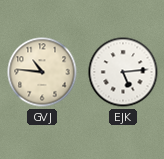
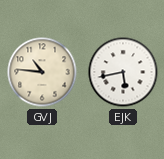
EJK: 5:14 -> 5:43 (123, 72)
